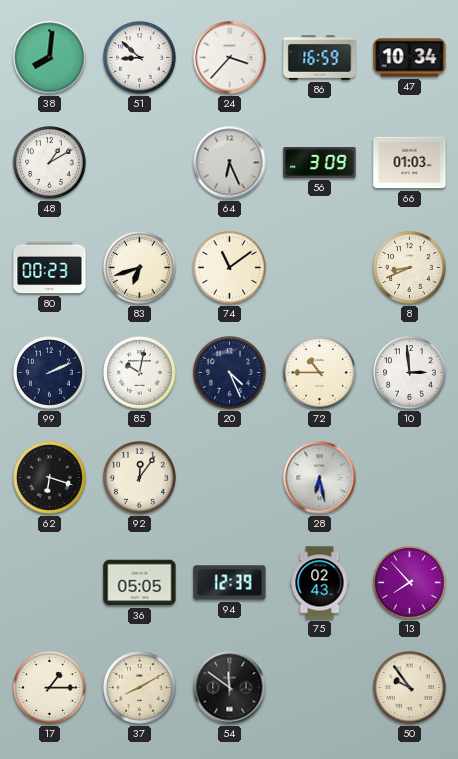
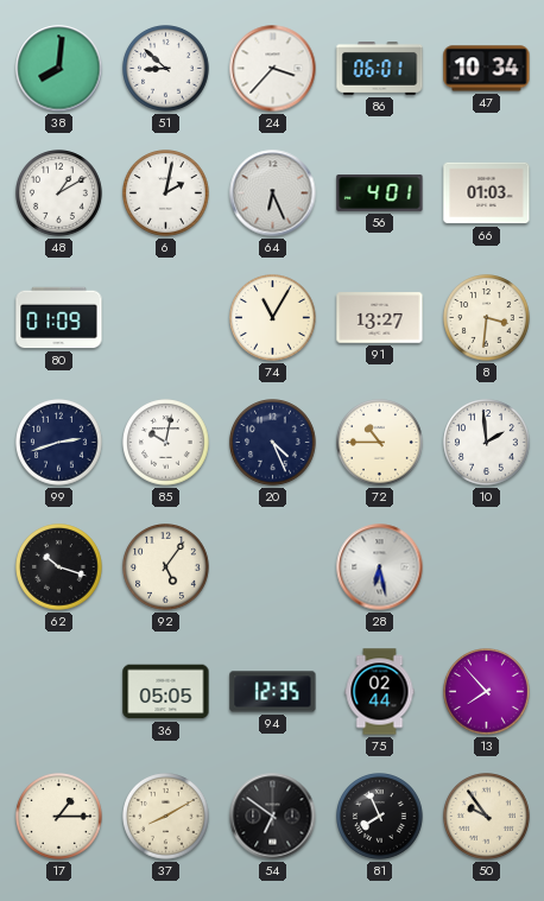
86: 16:59 -> 06:01 (380, 69)
6: none -> 2:02 (166, 193)
56: 3:09 -> 4:01 (380, 193)
80: 00:23 -> 01:09 (59, 318)
83: 6:42 -> none (140, 268)
74: 11:09 -> 11:05 (273, 318)
91: none -> 13:27 (380, 318)
8: 8:41 -> 3:31 (487, 318)
99: 2:11 -> 2:42 (59, 443)
10: 2:59 -> 1:59 (487, 443)
62: 6:18 -> 10:18 (59, 567)
92: 12:06 -> 5:06 (166, 567)
94: 12:39 -> 12:35 (273, 692)
75: 02:43 -> 02:44 (380, 692)
54: 11:51 -> 6:51 (273, 817)
81: none -> 7:56 (380, 817)
